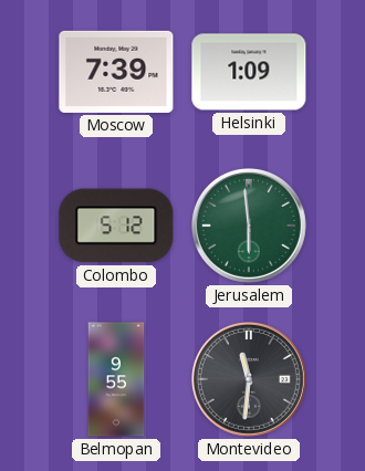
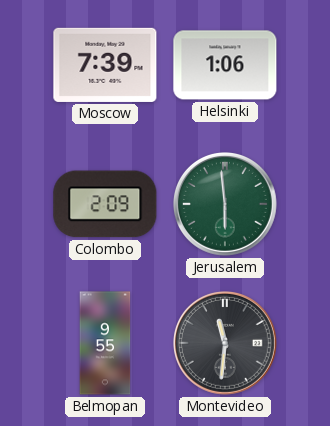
Helsinki: 1:09 -> 1:06 (225, 65)
Colombo: 5:12 -> 2:09 (105, 204)
